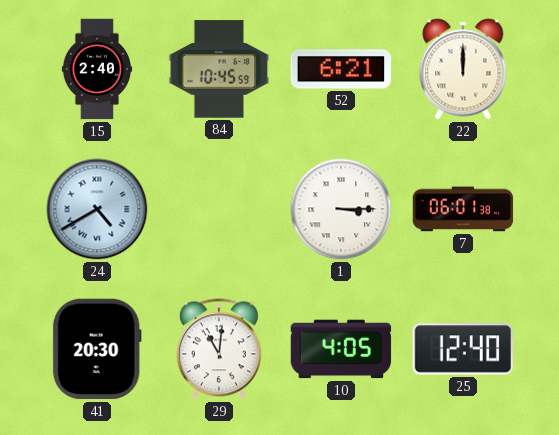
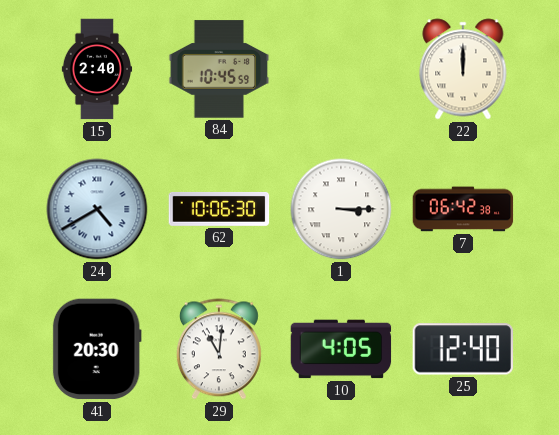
52: 6:21 -> none (341, 69)
62: none -> 10:06 (219, 210)
7: 06:01 -> 06:42 (463, 209)
